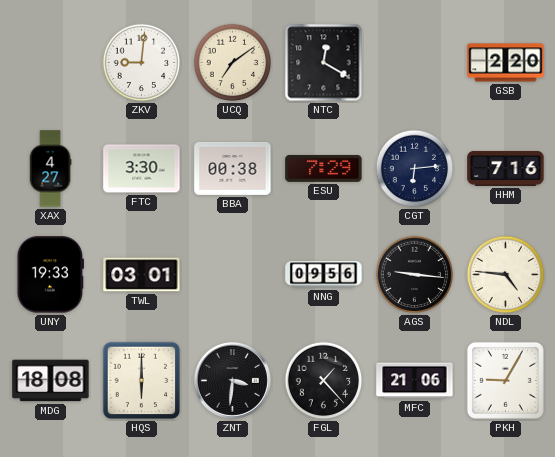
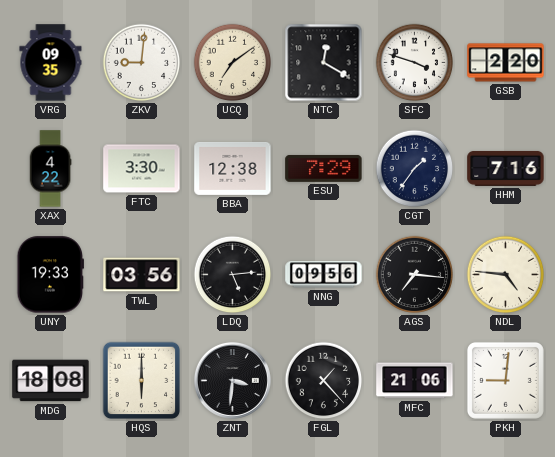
VRG: none -> 09:35 (51, 63)
SFC: none -> 3:48 (415, 63)
XAX: 4:27 -> 4:22 (50, 169)
BBA: 00:38 -> 12:38 (233, 168)
CGT: 6:14 -> 1:36 (415, 169)
TWL: 03:01 -> 03:56 (142, 275)
LDQ: none -> 5:14 (233, 275)
AGS: 9:16 -> 7:16 (415, 275)
PKH: 9:05 -> 9:01 (505, 380)
